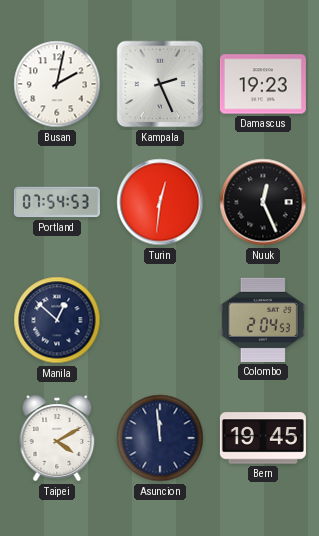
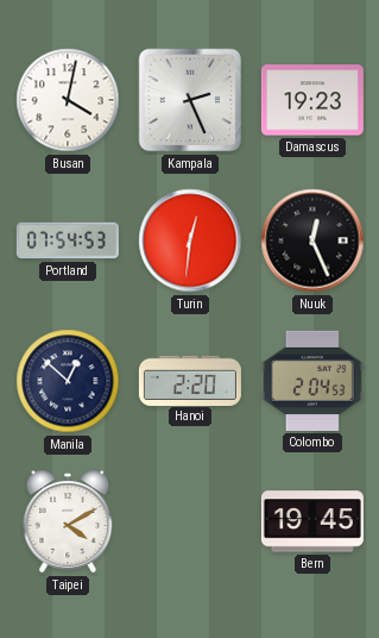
Busan: 2:02 -> 4:02 (68, 100)
Hanoi: none -> 2:20 (190, 380)
Asuncion: 11:59 -> none (160, 438)
